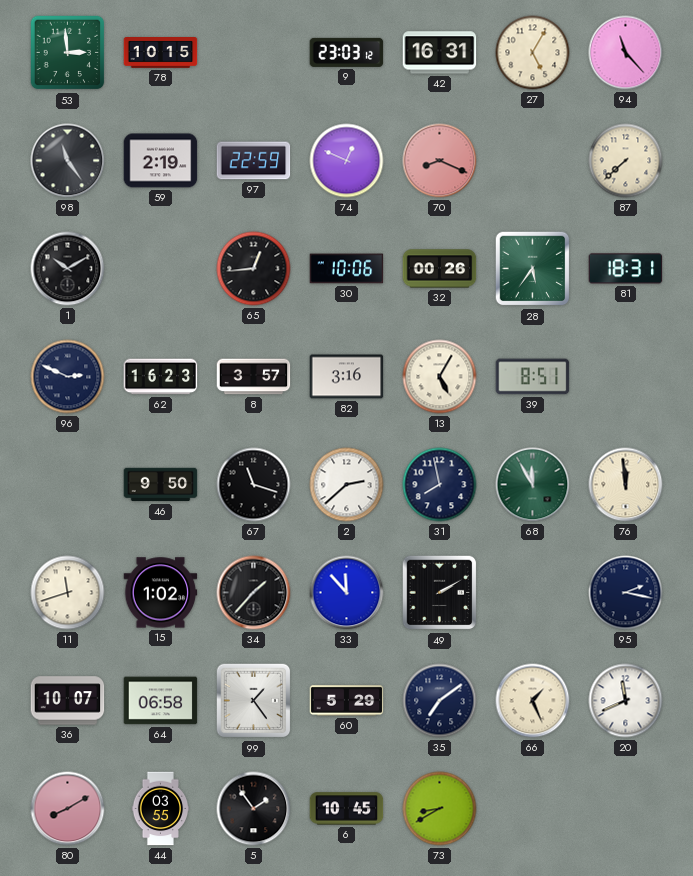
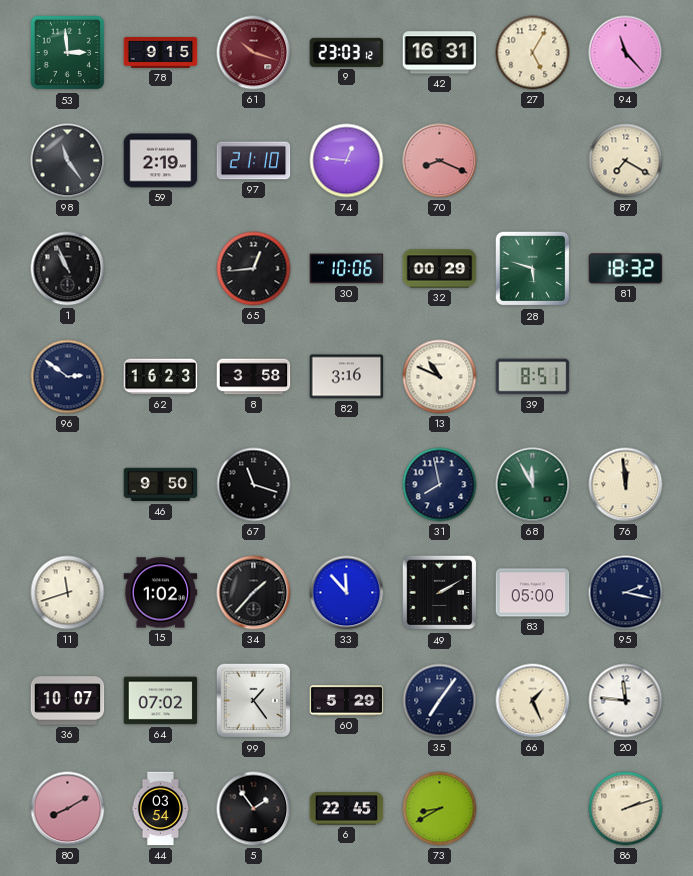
78: 10:15 -> 9:15 (161, 53)
61: none -> 10:18 (254, 53)
97: 22:59 -> 21:10 (254, 161)
74: 12:49 -> 12:46 (347, 161)
87: 7:38 -> 7:20 (626, 161)
1: 10:10 -> 10:56 (68, 269)
32: 00:26 -> 00:29 (440, 269)
28: 5:36 -> 5:48 (533, 269)
81: 18:31 -> 18:32 (626, 269)
96: 2:49 -> 2:51 (68, 377)
8: 3:57 -> 3:58 (254, 377)
13: 5:05 -> 10:49 (440, 377)
2: 2:38 -> none (347, 485)
83: none -> 05:00 (533, 593)
64: 06:58 -> 07:02 (161, 701)
35: 7:09 -> 7:06 (440, 701)
20: 11:41 -> 11:46 (626, 701)
44: 03:55 -> 03:54 (161, 809)
6: 10:45 -> 22:45 (347, 809)
86: none -> 2:12 (626, 809)
